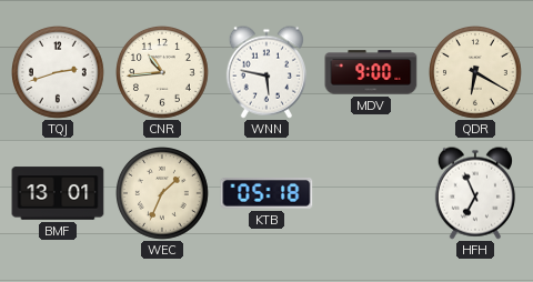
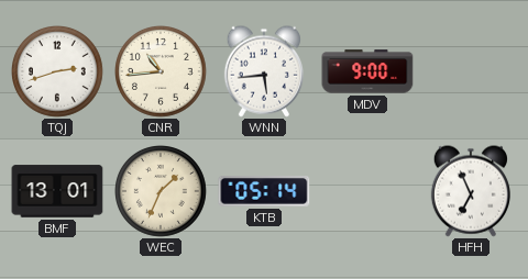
WNN: 5:47 -> 5:44 (263, 71)
QDR: 6:20 -> none (476, 73)
KTB: 05:18 -> 05:14 (264, 192)
